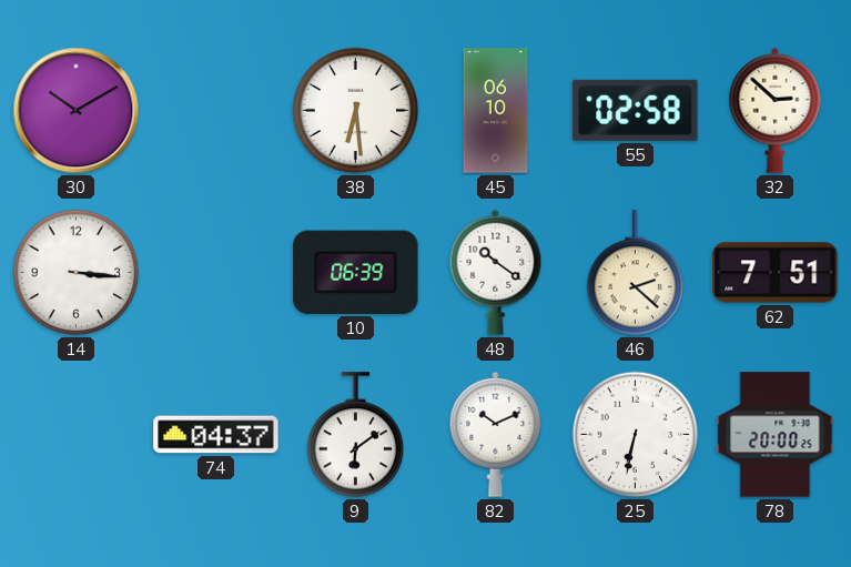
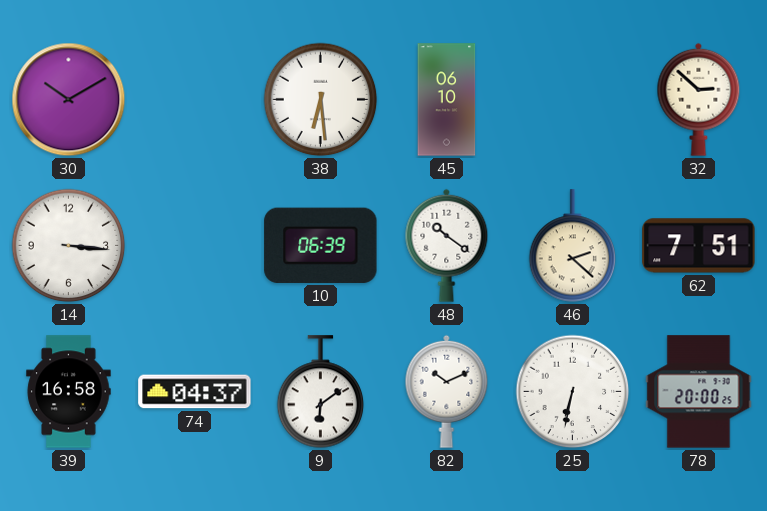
55: 02:58 -> none (636, 110)
39: none -> 16:58 (69, 392)
